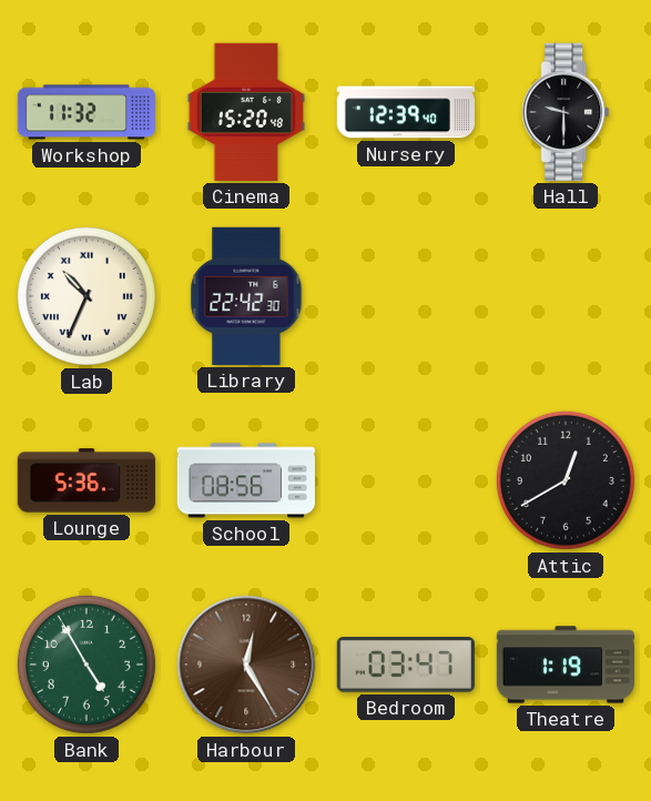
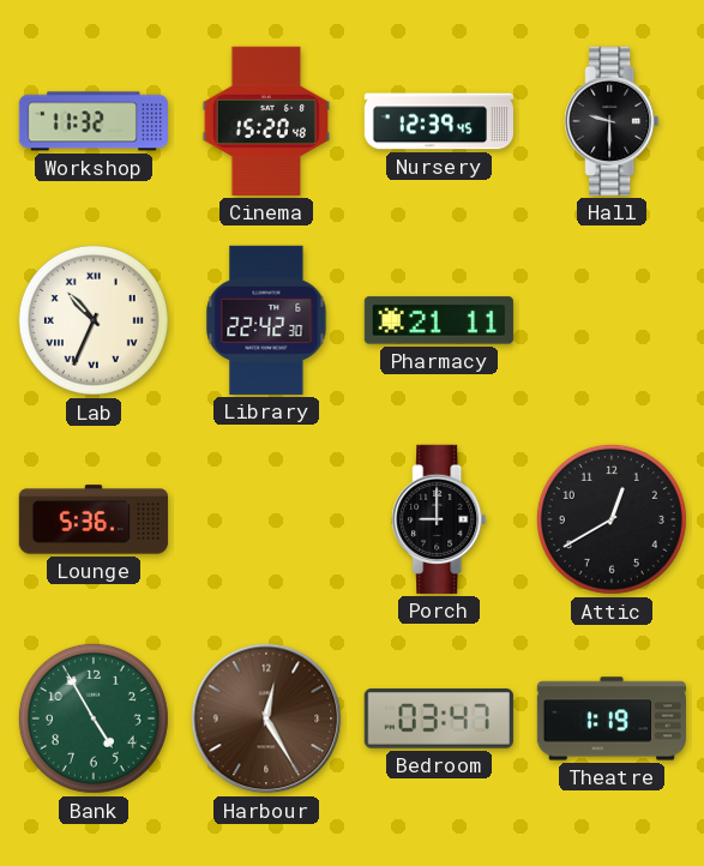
Nursery: 12:39:40 -> 12:39:45 (438, 121)
Pharmacy: none -> 21:11 (439, 320)
School: 08:56 -> none (246, 480)
Porch: none -> 9:00 (439, 519)
